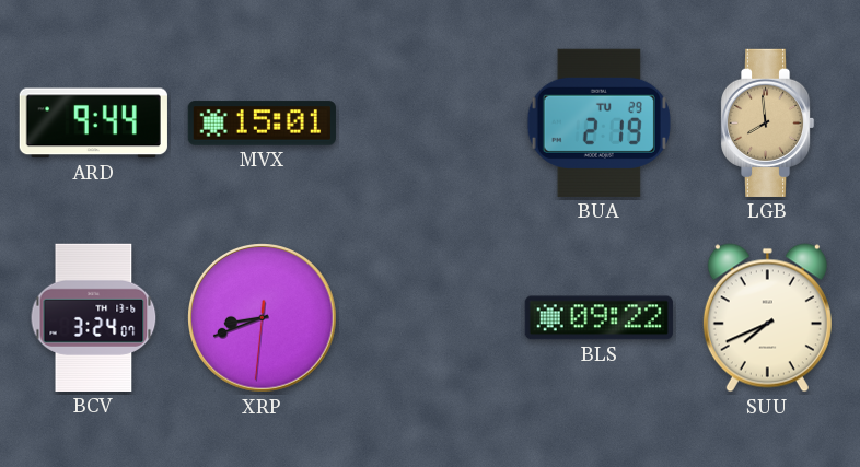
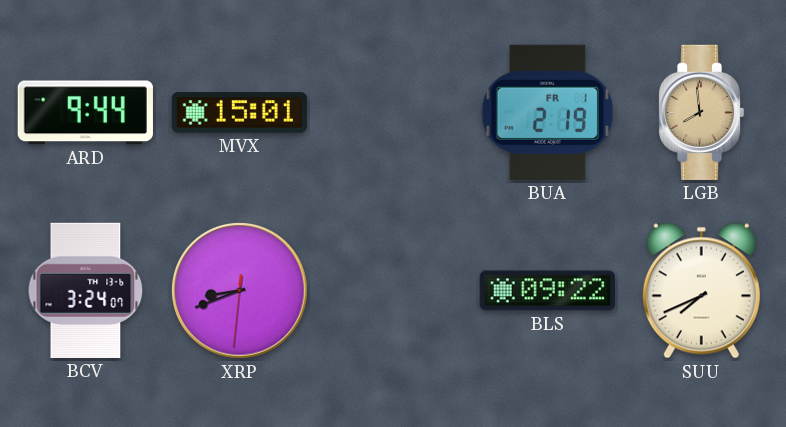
BUA date: TU 29 -> FR 1 (547, 112)
